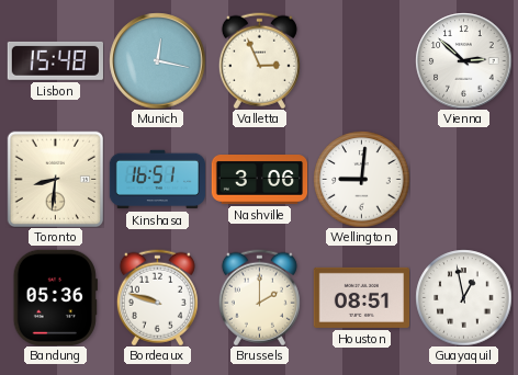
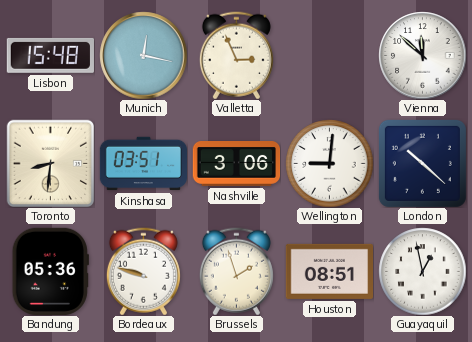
Vienna: 2:52 -> 11:52 (422, 55)
Kinshasa: 16:51 -> 03:51 (143, 164)
London: none -> 10:22 (422, 163)
Brussels: 2:00 -> 1:57 (236, 271)
